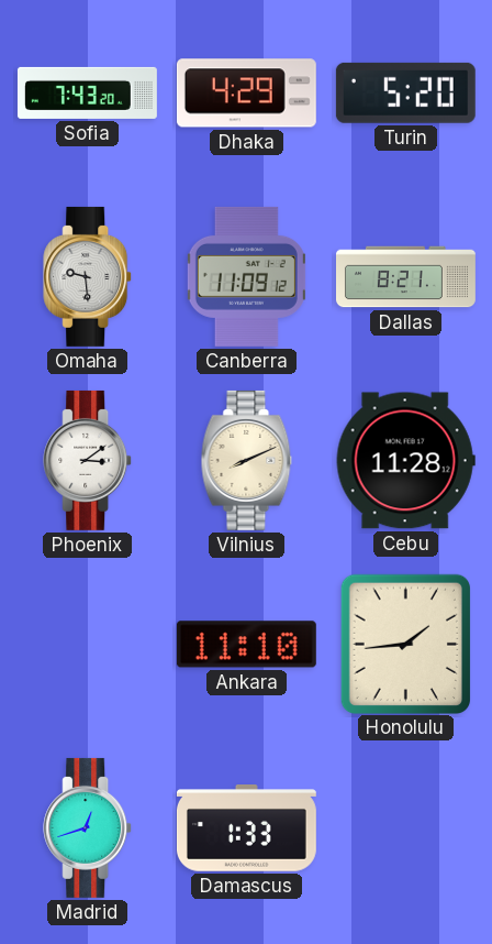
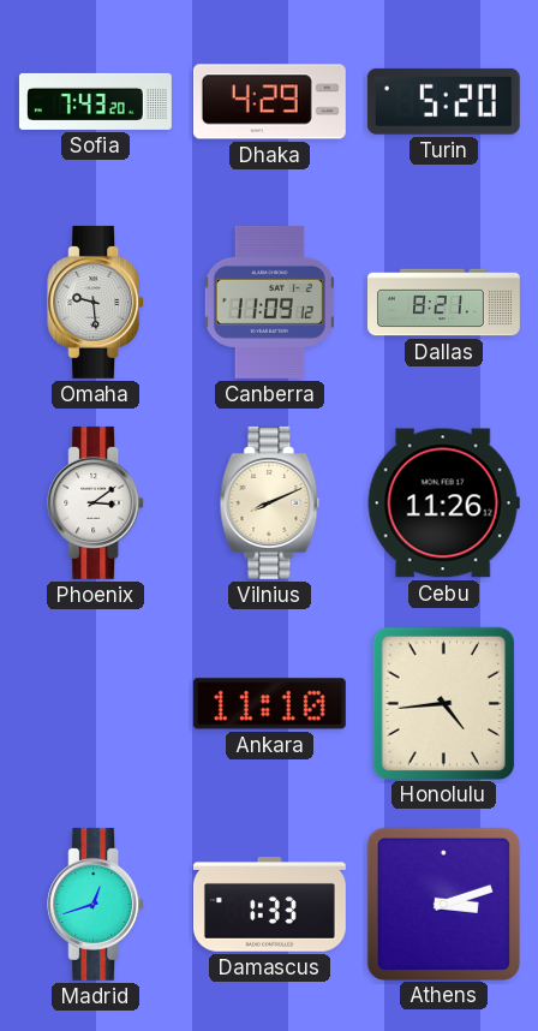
Cebu: 11:28 -> 11:26 (443, 503)
Honolulu: 1:44 -> 4:44 (443, 703)
Athens: none -> 3:12 (443, 904)
